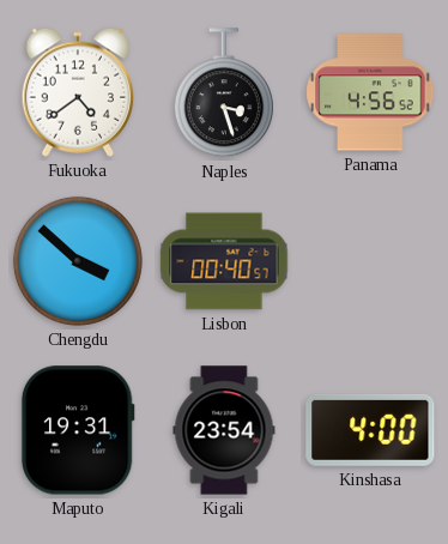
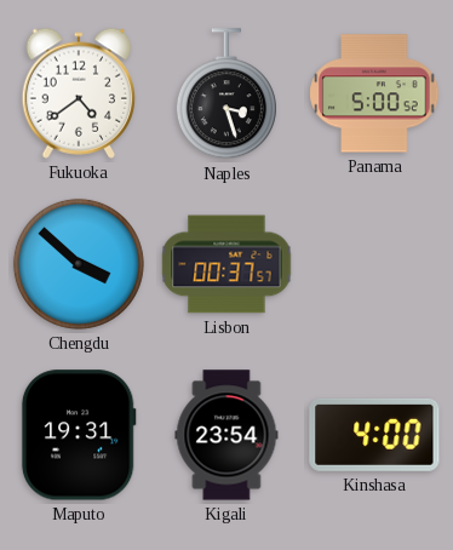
Panama: 4:56 -> 5:00 (374, 93)
Lisbon: 00:40 -> 00:37 (226, 264)
